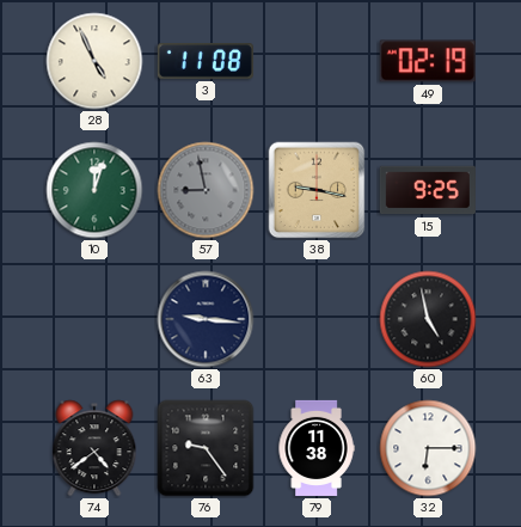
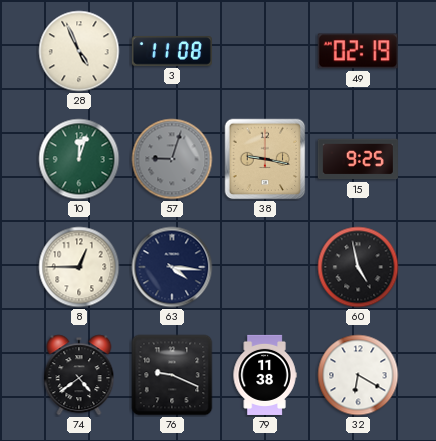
57: 8:58 -> 9:03 (172, 159)
8: none -> 12:45 (79, 267)
63: 9:16 -> 4:16 (172, 267)
76: 9:24 -> 9:19 (172, 375)
32: 6:15 -> 6:20 (358, 375)
